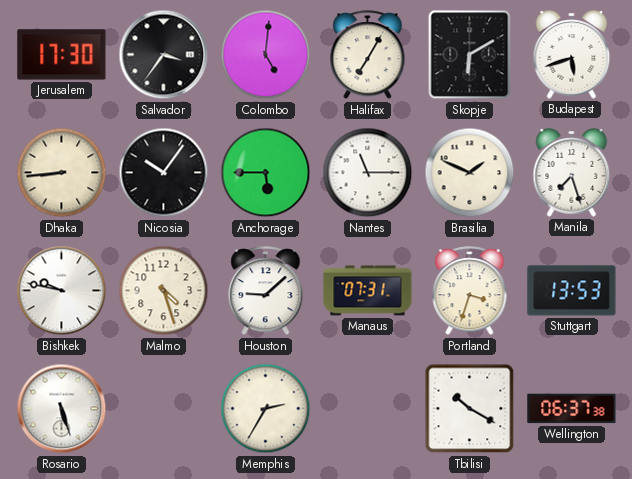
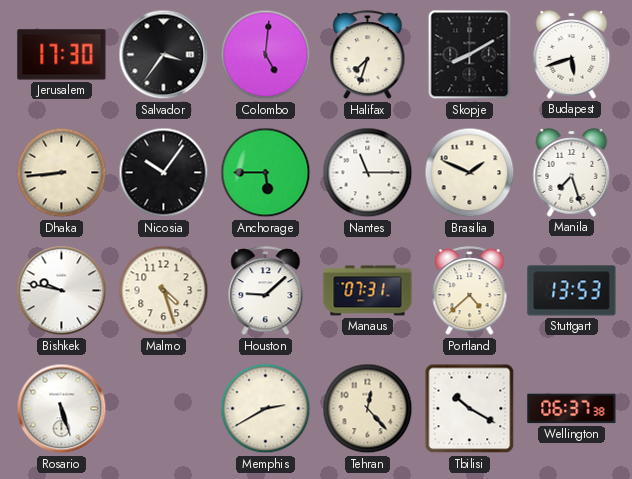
Halifax: 7:05 -> 7:33 (368, 55)
Skopje: 6:10 -> 8:10 (470, 55)
Portland: 3:33 -> 4:38 (470, 291)
Memphis: 2:35 -> 2:40 (266, 409)
Tehran: none -> 12:23 (368, 409)
